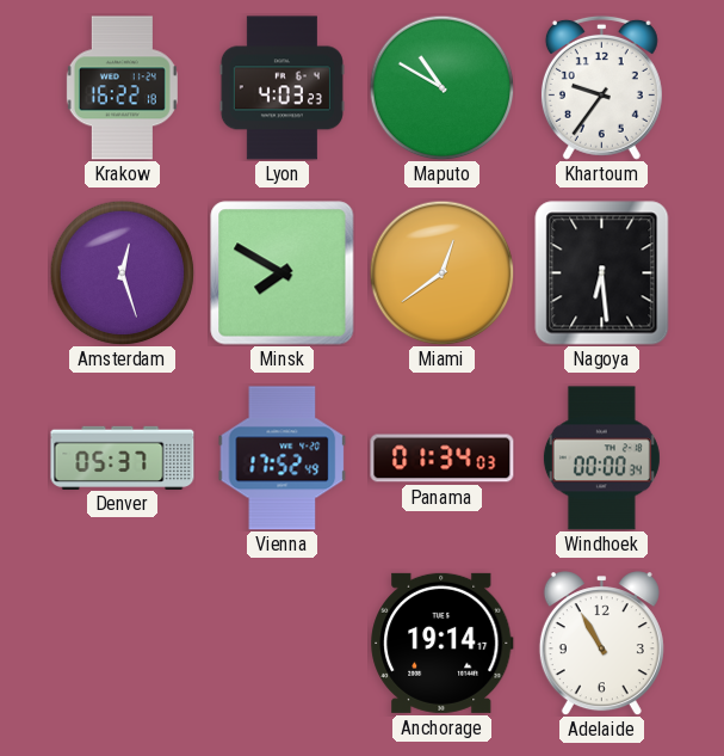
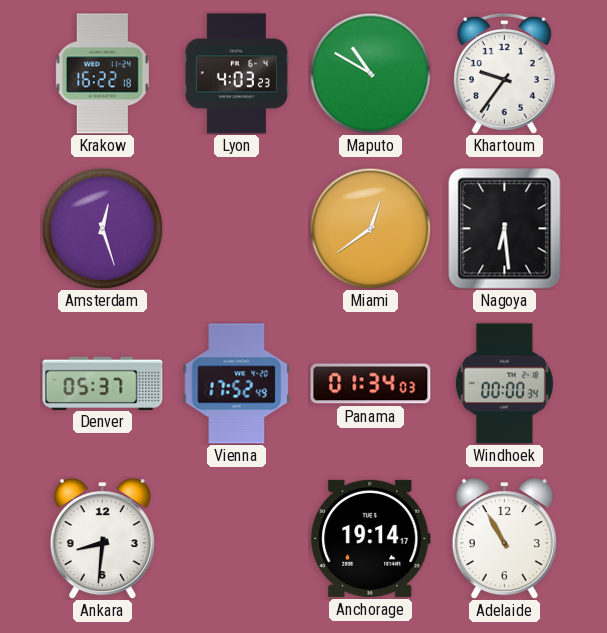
Minsk: 7:50 -> none (283, 273)
Ankara: none -> 8:31 (102, 539)
